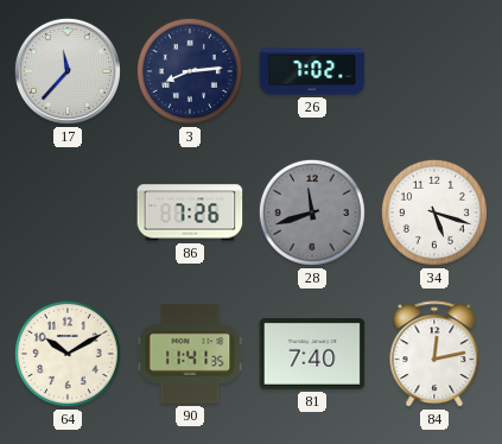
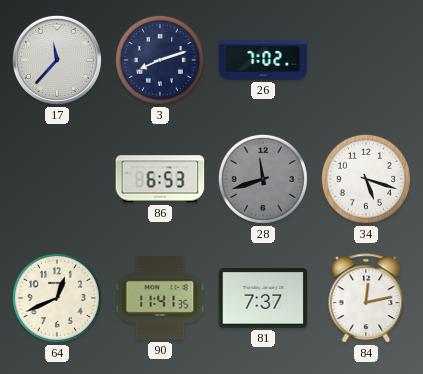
3: 8:14 -> 8:12 (160, 60)
86: 7:26 -> 6:53 (160, 179)
64: 10:10 -> 12:41 (57, 298)
81: 7:40 -> 7:37 (263, 299)
